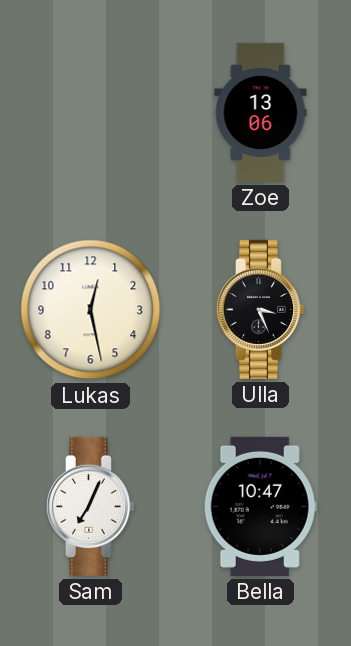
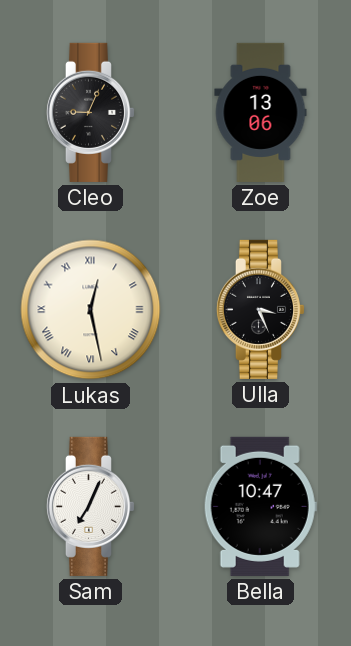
Cleo: none -> 9:04 (90, 112)
Lukas numerals: Arabic -> Roman (91, 310)
